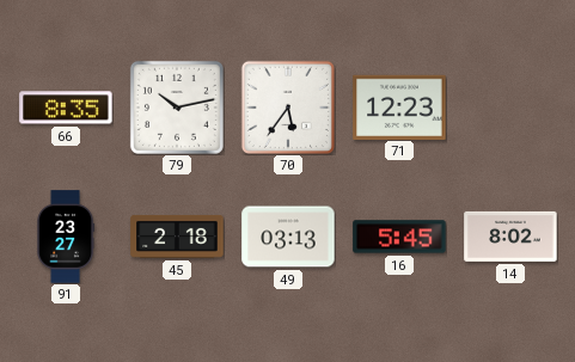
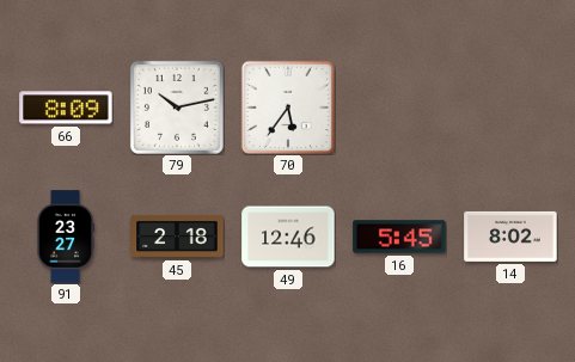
66: 8:35 -> 8:09 (66, 108)
71: 12:23 -> none (399, 106)
49: 03:13 -> 12:46 (288, 237)
